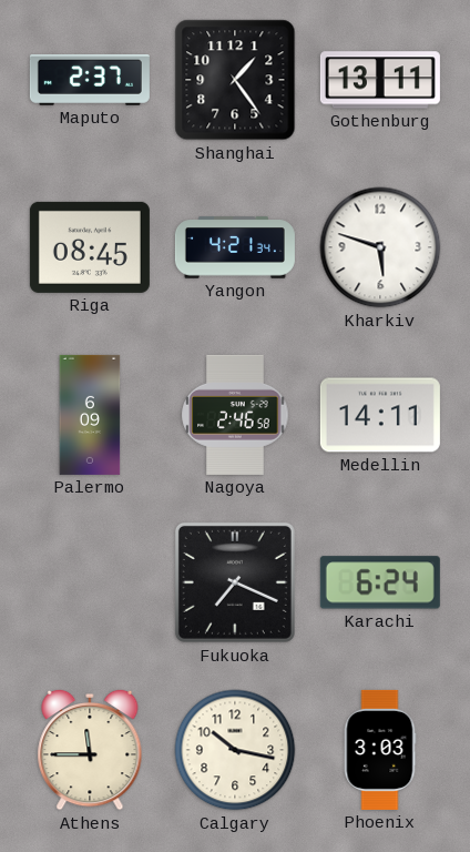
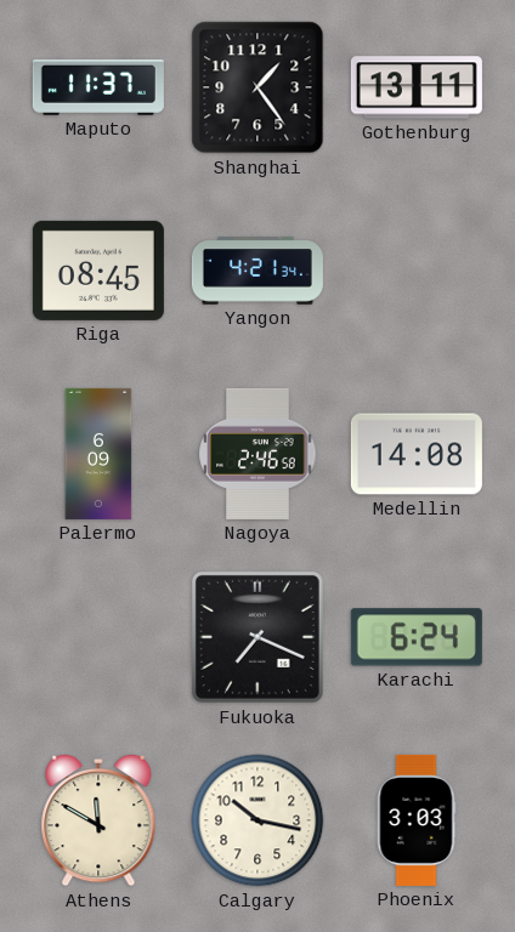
Maputo: 2:37 -> 11:37 (98, 87)
Kharkiv: 5:48 -> none (380, 247)
Medellin: 14:11 -> 14:08 (417, 454)
Athens: 11:45 -> 11:50 (98, 820)
